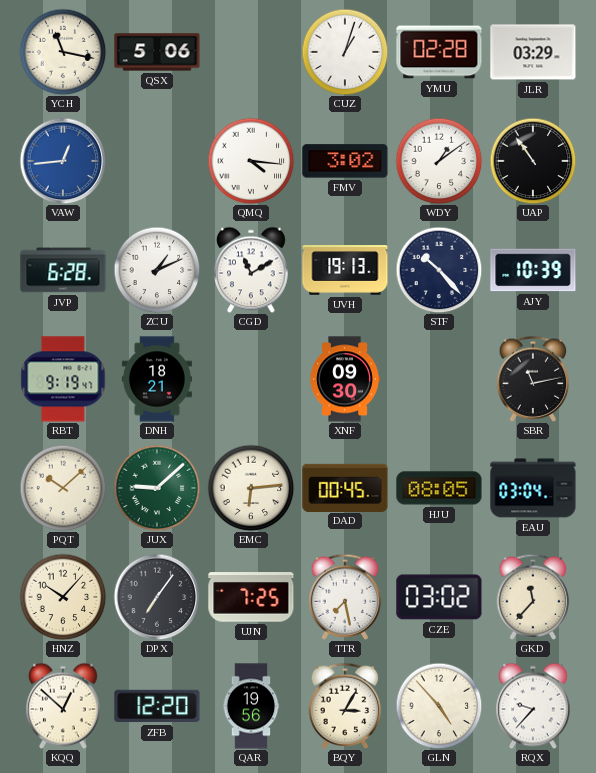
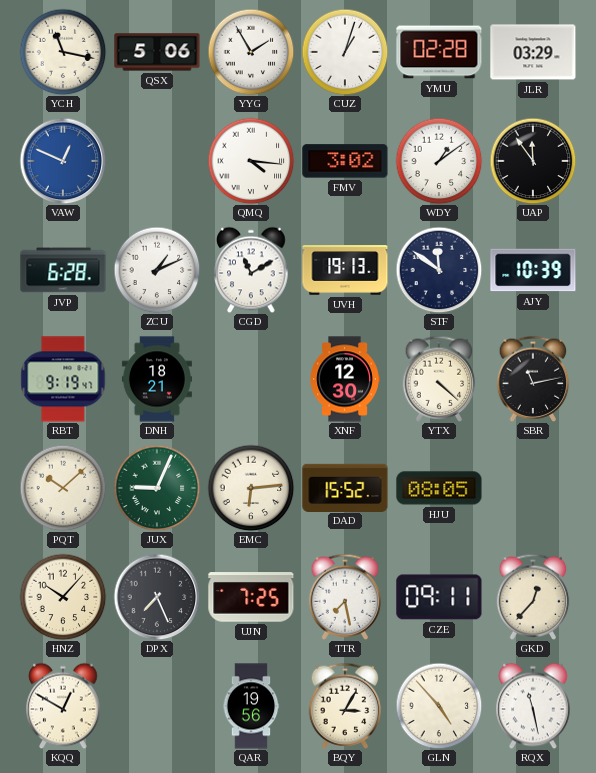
YYG: none -> 1:55 (251, 52)
VAW: 12:44 -> 12:49 (63, 161)
UAP: 10:54 -> 11:54 (533, 161)
STF: 10:23 -> 11:51 (439, 270)
XNF: 09:30 -> 12:30 (345, 379)
YTX: none -> 4:22 (439, 378)
JUX: 9:08 -> 9:04 (157, 488)
DAD: 00:45 -> 15:52 (345, 487)
EAU: 03:04 -> none (533, 488)
DPX: 7:06 -> 7:26 (157, 597)
CZE: 03:02 -> 09:11 (439, 597)
GKD: 11:37 -> 12:37 (533, 596)
KQQ: 12:52 -> 12:50 (63, 706)
ZFB: 12:20 -> none (157, 706)
RQX: 9:37 -> 11:28 (533, 706)
